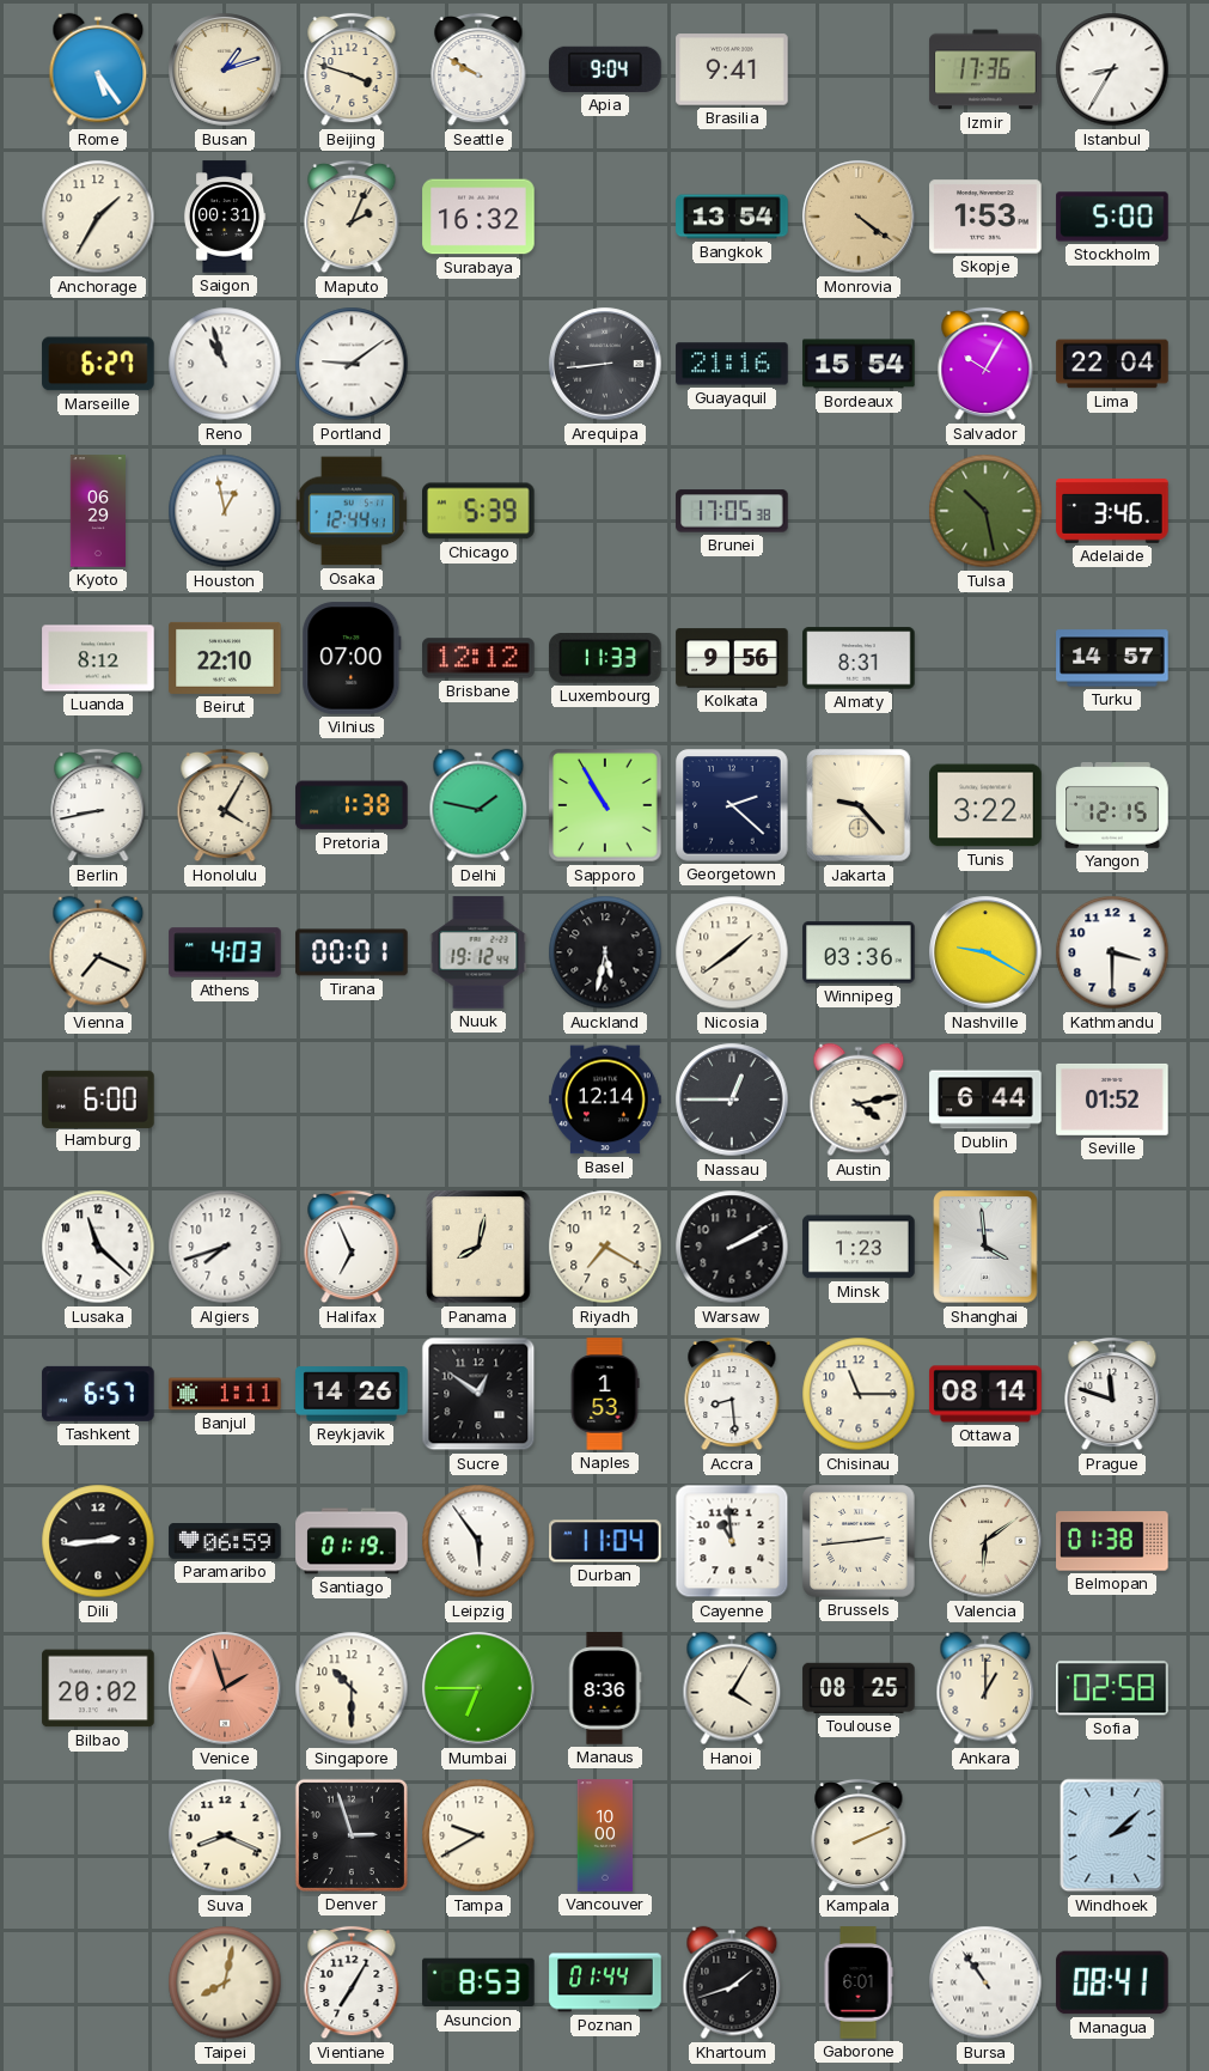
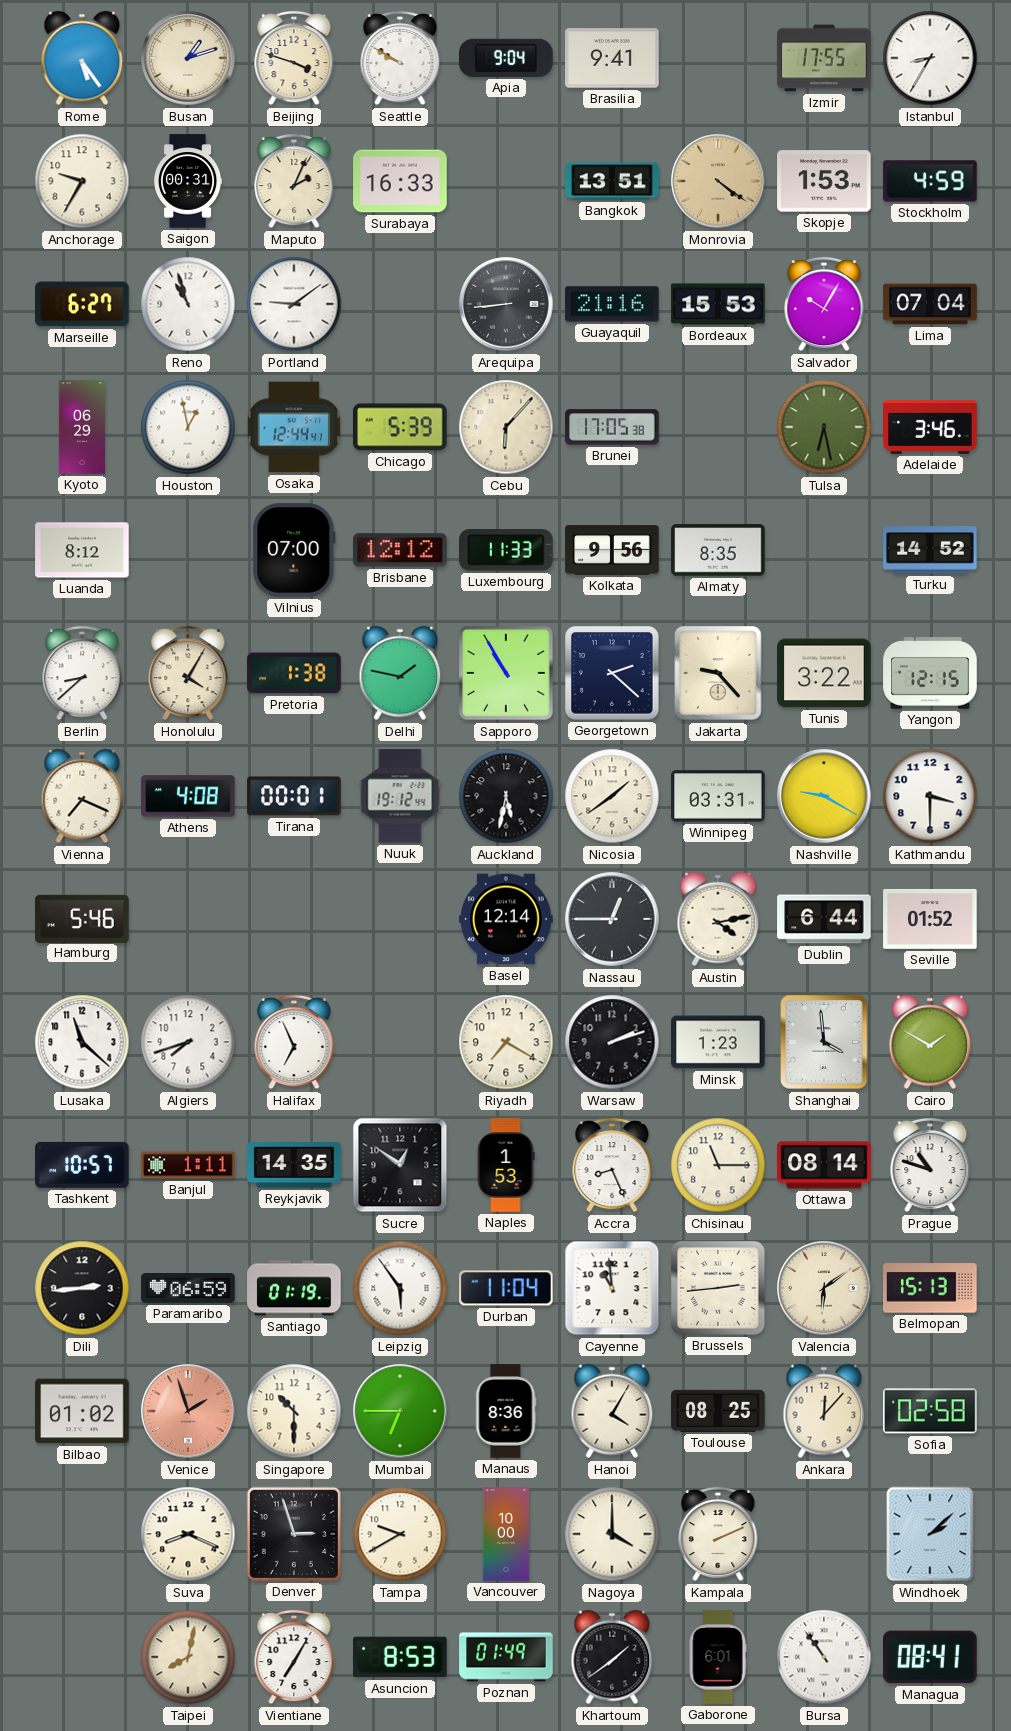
Izmir: 17:36 -> 17:55 (824, 58)
Anchorage: 1:35 -> 9:35 (82, 181)
Surabaya: 16:32 -> 16:33 (400, 181)
Bangkok: 13:54 -> 13:51 (612, 181)
Stockholm: 5:00 -> 4:59 (930, 181)
Bordeaux: 15:54 -> 15:53 (718, 304)
Lima: 22:04 -> 07:04 (930, 304)
Cebu: none -> 6:07 (506, 427)
Tulsa: 10:28 -> 6:28 (824, 427)
Beirut: 22:10 -> none (225, 658)
Almaty: 8:31 -> 8:35 (718, 550)
Turku: 14:57 -> 14:52 (930, 550)
Berlin: 8:43 -> 8:38 (82, 673)
Athens: 4:03 -> 4:08 (188, 796)
Winnipeg: 03:36 -> 03:31 (718, 796)
Hamburg: 6:00 -> 5:46 (82, 918)
Panama: 8:02 -> none (478, 1247)
Warsaw: 2:10 -> 2:12 (612, 1042)
Cairo: none -> 1:50 (930, 1042)
Tashkent: 6:57 -> 10:57 (82, 1165)
Reykjavik: 14:26 -> 14:35 (294, 1165)
Accra: 8:29 -> 8:26 (612, 1165)
Prague: 11:48 -> 10:48 (930, 1165)
Belmopan: 01:38 -> 15:13 (930, 1288)
Bilbao: 20:02 -> 01:02 (82, 1411)
Ankara: 1:00 -> 12:07 (824, 1411)
Nagoya: none -> 4:00 (612, 1534)
Poznan: 01:44 -> 01:49 (506, 1657)
Khartoum: 1:42 -> 1:39 (612, 1657)
